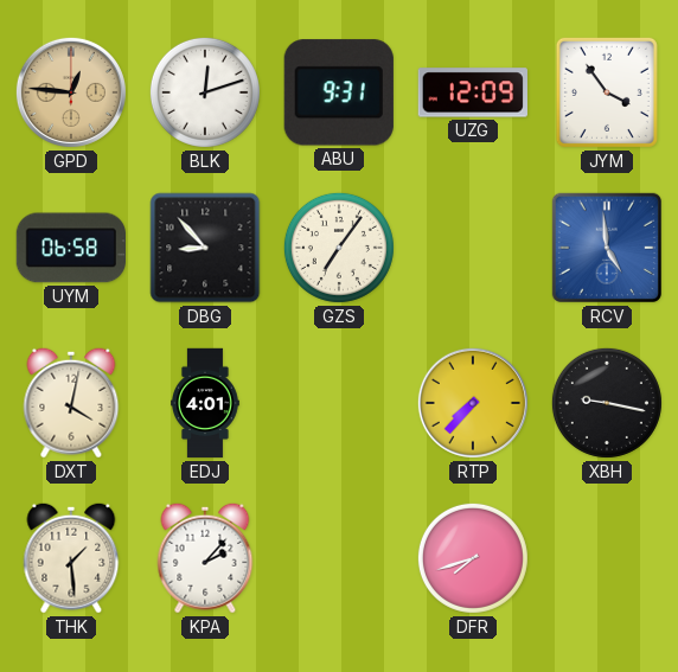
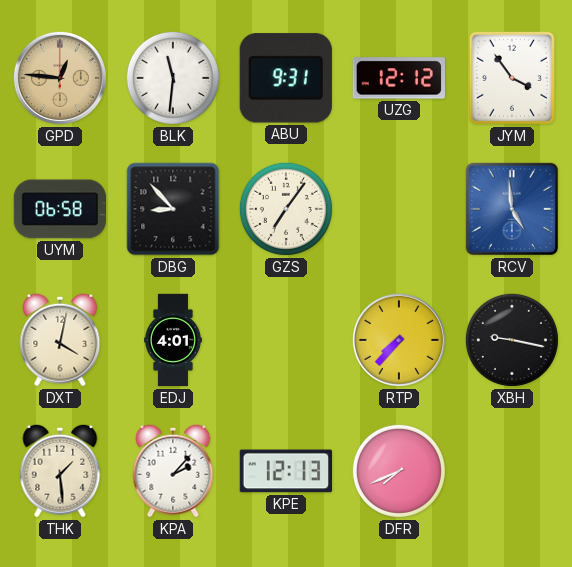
BLK: 12:12 -> 11:31 (173, 78)
UZG: 12:09 -> 12:12 (399, 78)
KPE: none -> 12:13 (285, 471)
DFR: 7:42 -> 7:41 (399, 471)
